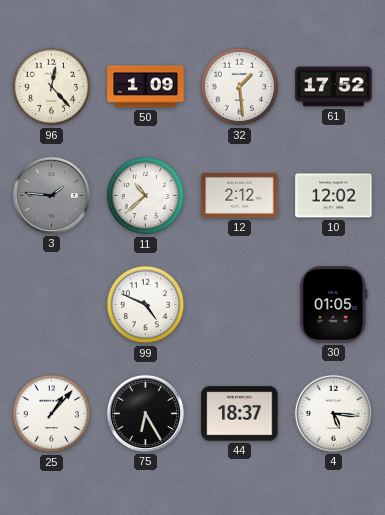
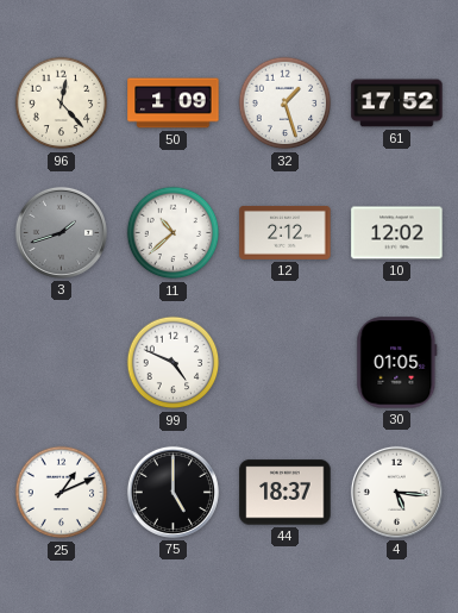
32: 1:29 -> 1:27 (286, 104)
3: 1:46 -> 1:42 (61, 232)
25: 1:07 -> 1:11 (62, 493)
75: 6:25 -> 5:00 (172, 492)
